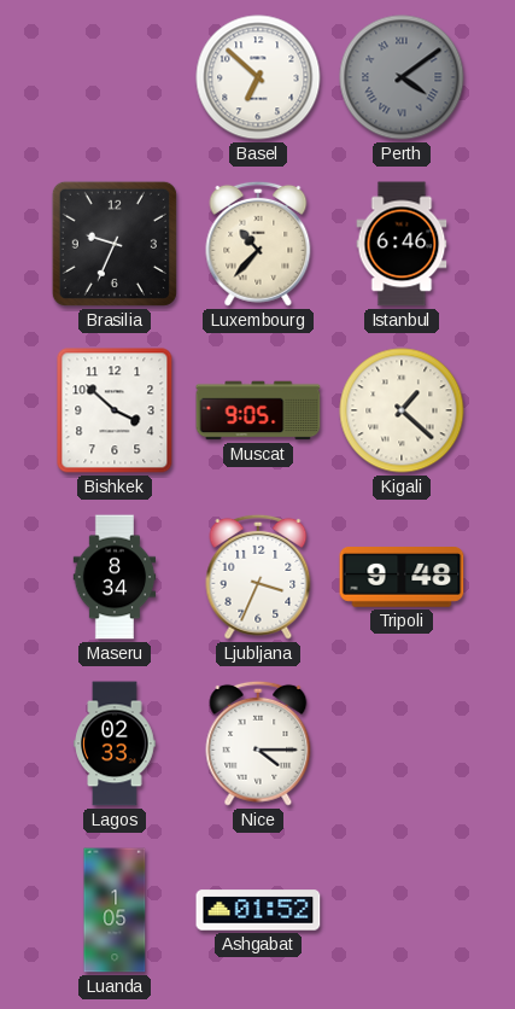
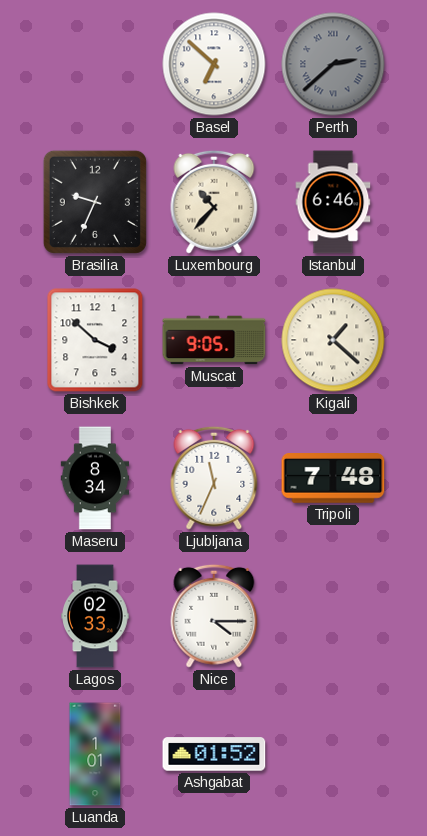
Perth: 4:09 -> 2:38 (333, 64)
Ljubljana: 3:34 -> 11:34 (214, 478)
Tripoli: 9:48 -> 7:48 (333, 479)
Luanda: 1:05 -> 1:01 (95, 754)
